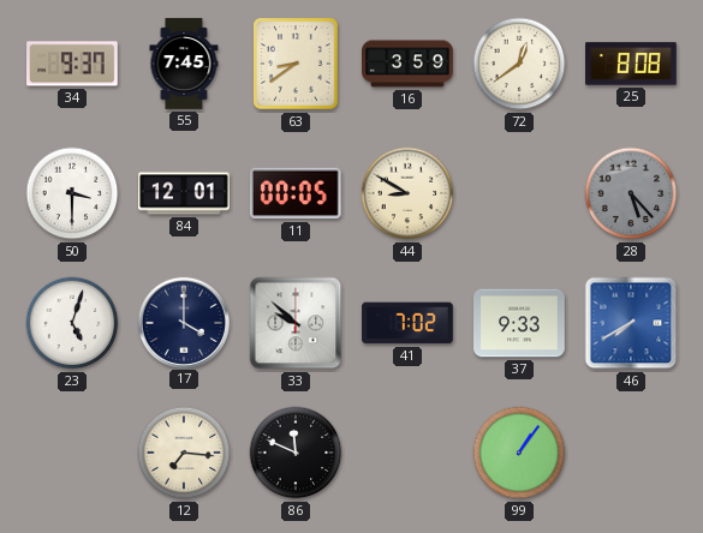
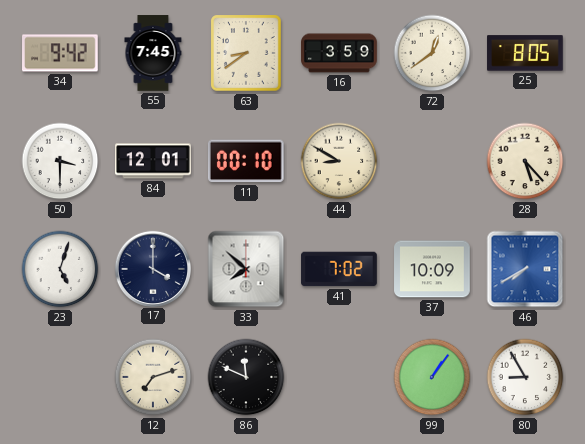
34: 9:37 -> 9:42 (60, 53)
25: 8:08 -> 8:05 (525, 53)
11: 00:05 -> 00:10 (246, 161)
28 dial: grey -> cream (525, 161)
33: 9:52 -> 7:52 (246, 269)
37: 9:33 -> 10:09 (432, 269)
12: 7:16 -> 7:12 (153, 377)
80: none -> 8:55 (525, 377)
